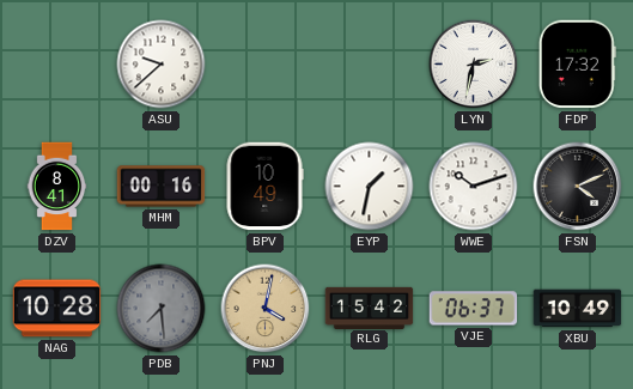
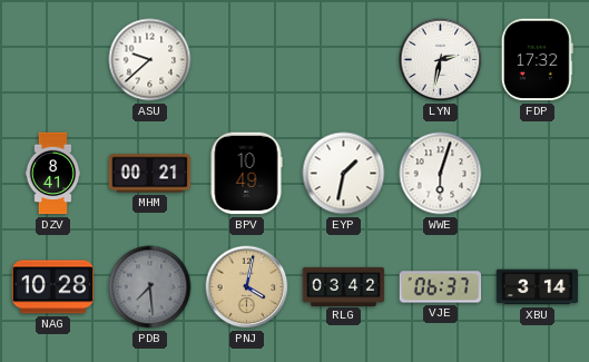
MHM: 00:16 -> 00:21 (150, 174)
WWE: 10:12 -> 6:03 (441, 174)
FSN: 4:11 -> none (578, 187)
RLG: 15:42 -> 03:42 (344, 286)
XBU: 10:49 -> 3:14 (538, 287)
